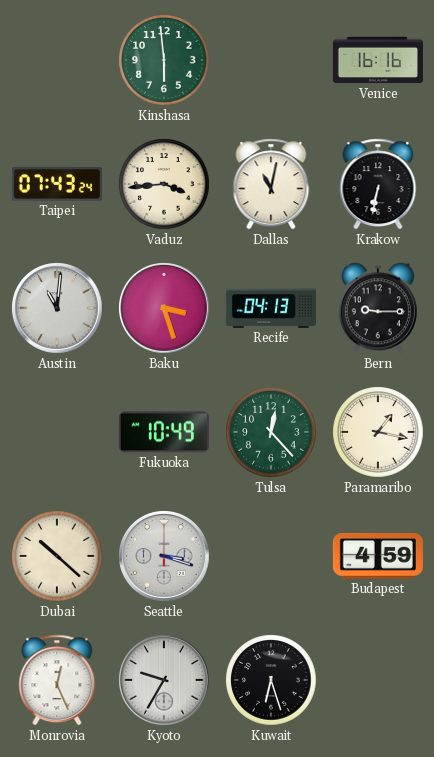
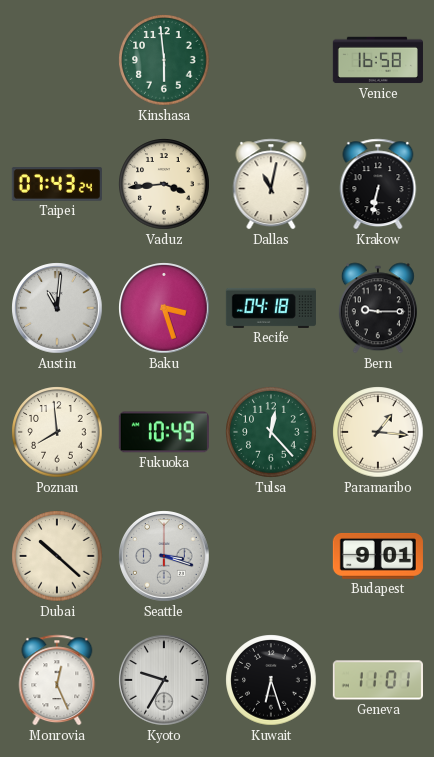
Venice: 16:16 -> 16:58 (378, 60)
Recife: 04:13 -> 04:18 (271, 308)
Poznan: none -> 7:59 (57, 432)
Paramaribo: 1:17 -> 1:16 (378, 432)
Budapest: 4:59 -> 9:01 (378, 556)
Geneva: none -> 11:01 (378, 680)
